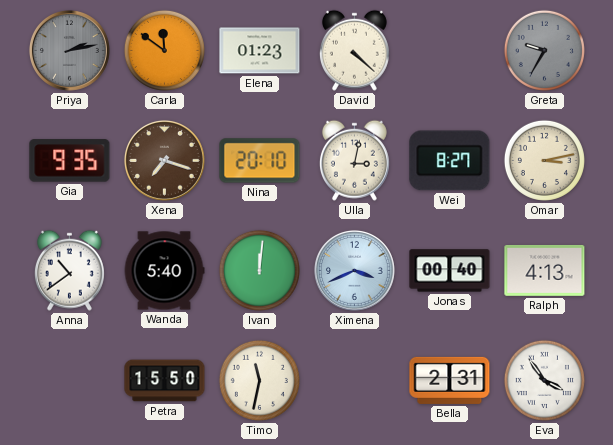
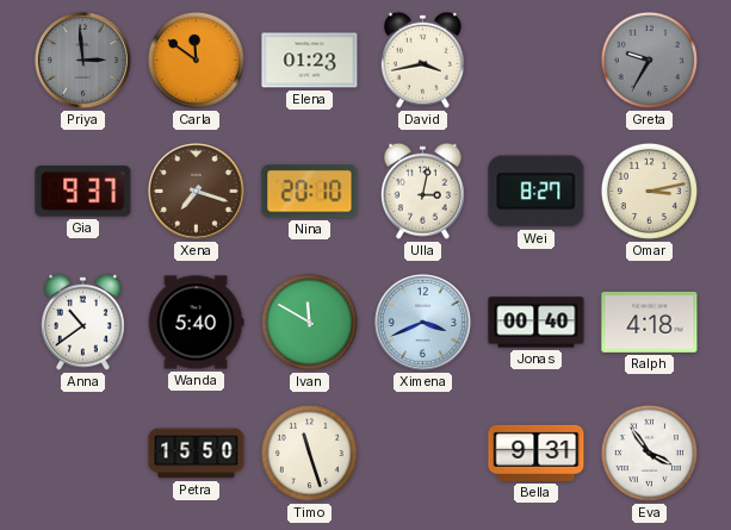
Priya: 2:13 -> 2:59 (82, 60)
David: 4:22 -> 3:43 (422, 60)
Gia: 9:35 -> 9:37 (83, 192)
Ivan: 12:01 -> 11:50 (309, 322)
Ralph: 4:13 -> 4:18 (650, 322)
Timo: 11:32 -> 11:27 (309, 453)
Bella: 2:31 -> 9:31 (537, 453)
